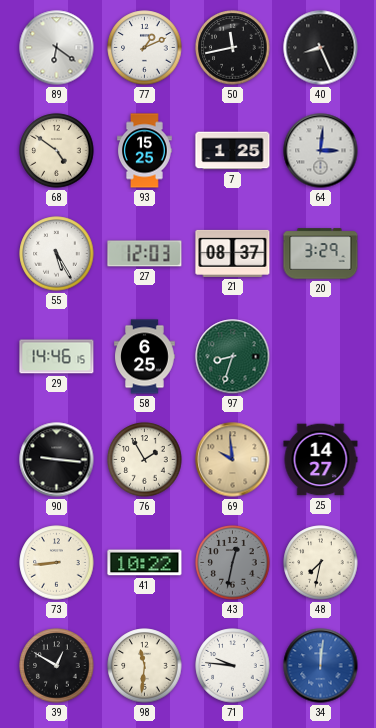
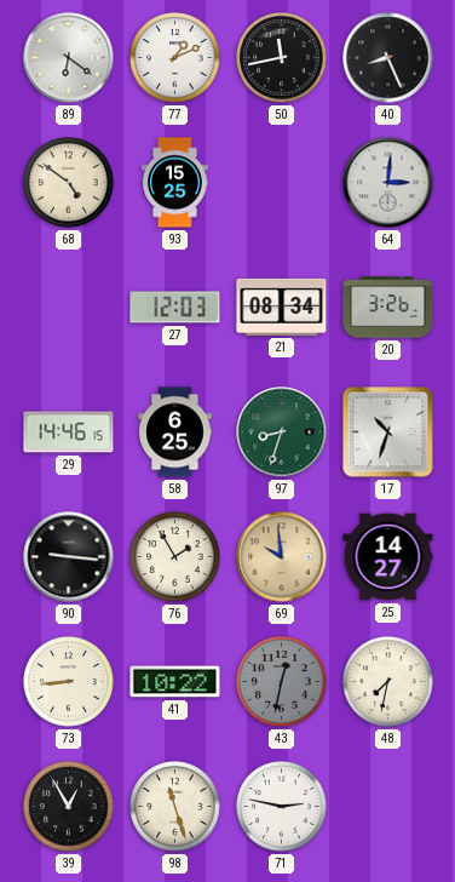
7: 1:25 -> none (233, 151)
55: 5:25 -> none (57, 254)
21: 08:37 -> 08:34 (282, 307)
20: 3:29 -> 3:26 (388, 308)
17: none -> 10:33 (388, 433)
39: 12:50 -> 12:55 (69, 807)
98: 11:31 -> 11:27 (175, 807)
71: 9:46 -> 2:47 (282, 807)
34: 12:01 -> none (321, 666)
